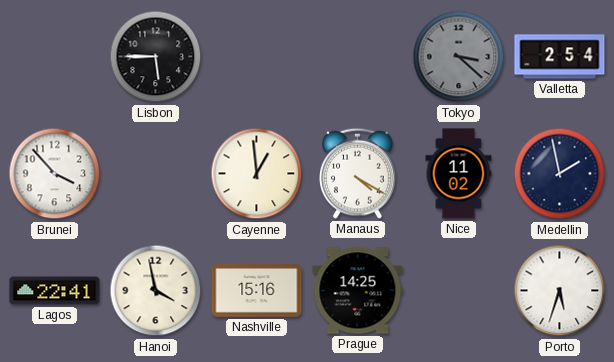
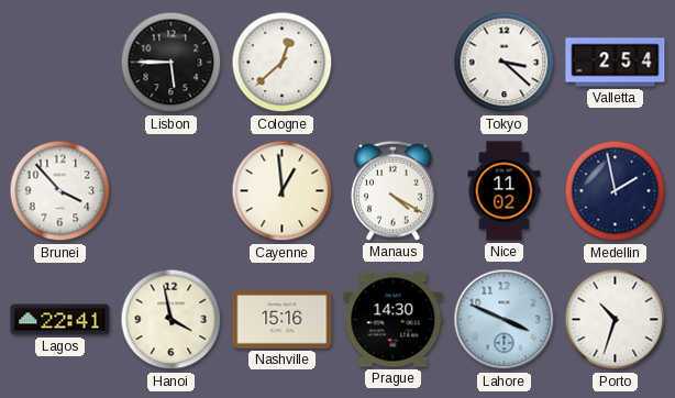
Cologne: none -> 12:38 (283, 63)
Tokyo dial: grey -> white (505, 63)
Prague: 14:25 -> 14:30 (394, 320)
Lahore: none -> 3:49 (505, 320)
Porto: 5:33 -> 10:33 (616, 320)
